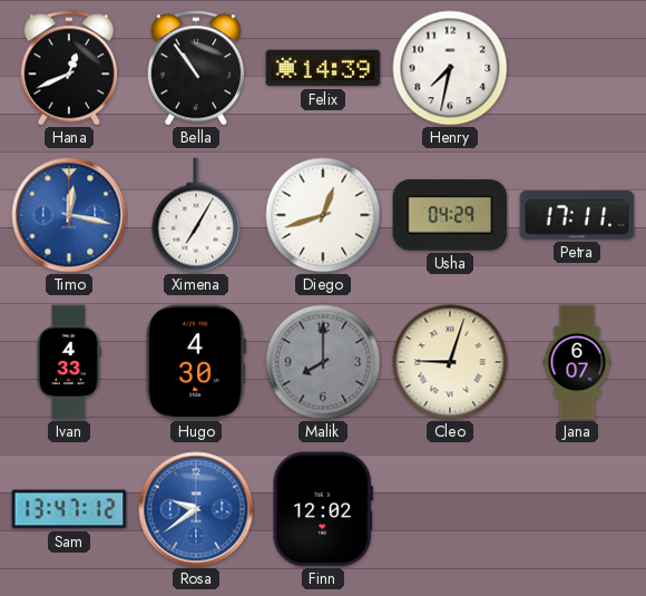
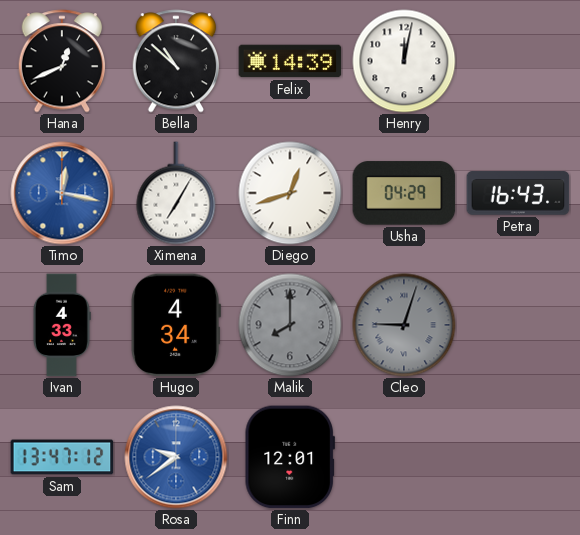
Bella: 10:54 -> 10:52 (176, 61)
Henry: 7:32 -> 12:02 (404, 61)
Petra: 17:11 -> 16:43 (518, 193)
Hugo: 4:30 -> 4:34 (176, 325)
Cleo dial: cream -> grey (404, 325)
Jana: 6:07 -> none (577, 362)
Finn: 12:02 -> 12:01 (290, 457)
